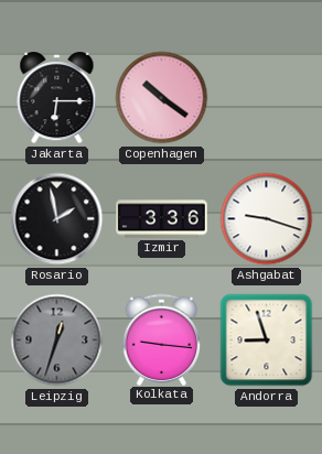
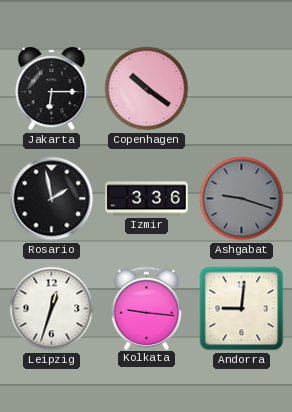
Ashgabat dial: white -> grey (242, 199)
Leipzig dial: grey -> white (52, 309)
Andorra: 8:57 -> 9:01 (242, 309)
